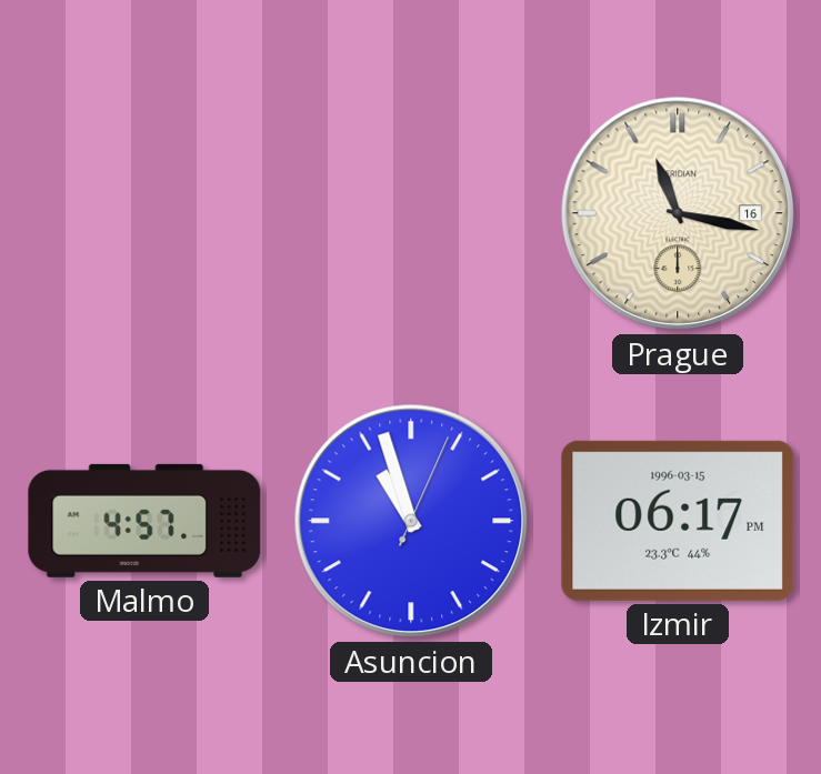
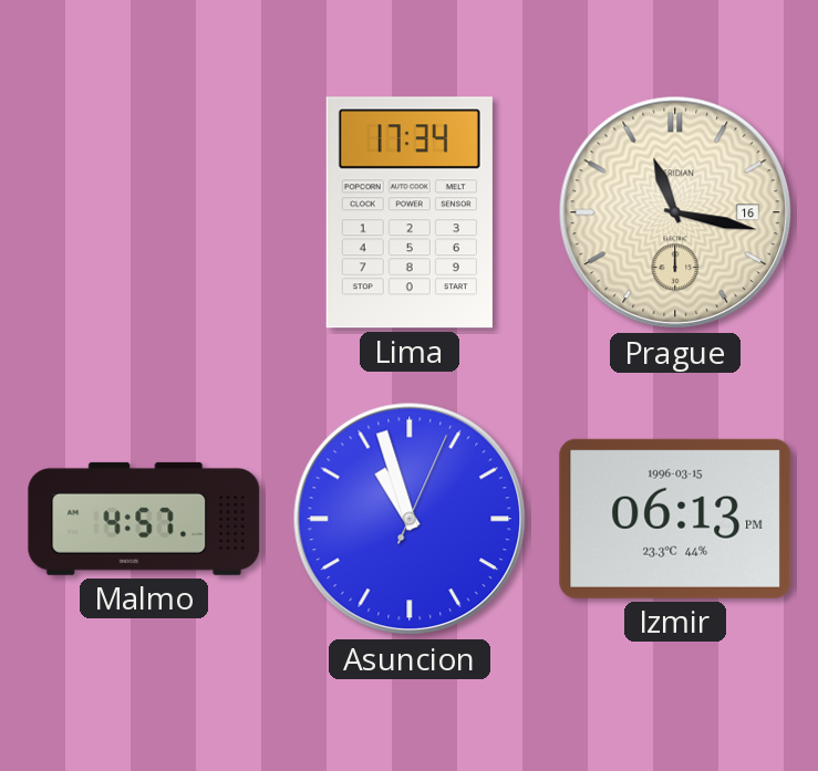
Lima: none -> 17:34 (410, 212)
Izmir: 06:17 -> 06:13 (675, 519)
